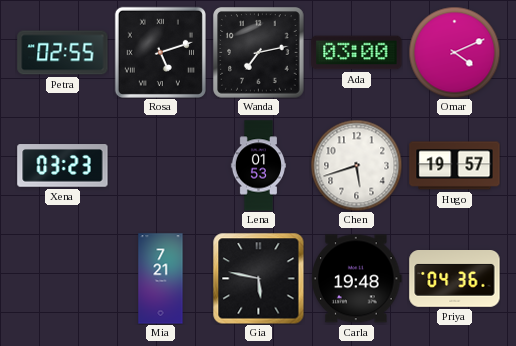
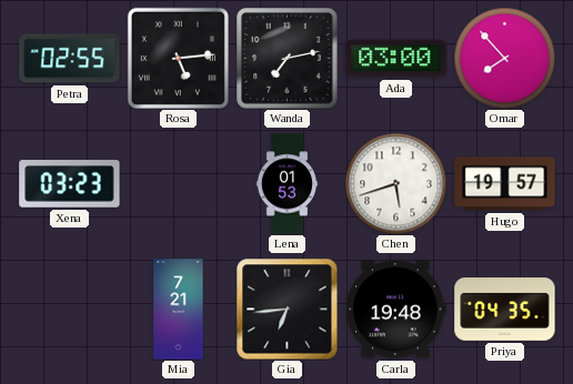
Rosa: 5:12 -> 5:14 (178, 58)
Omar: 4:11 -> 7:53 (504, 58)
Gia: 5:47 -> 6:44 (286, 309)
Priya: 04:36 -> 04:35 (505, 310)
